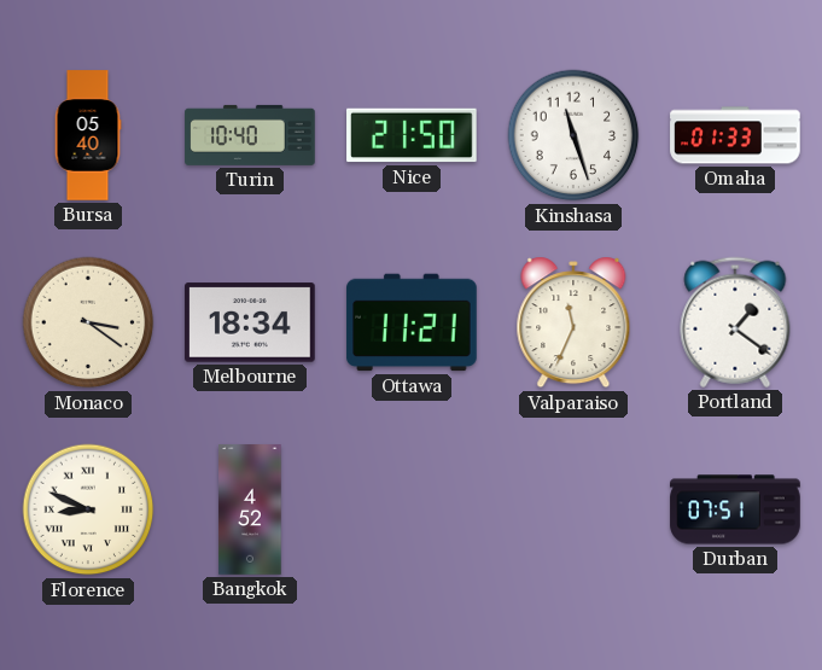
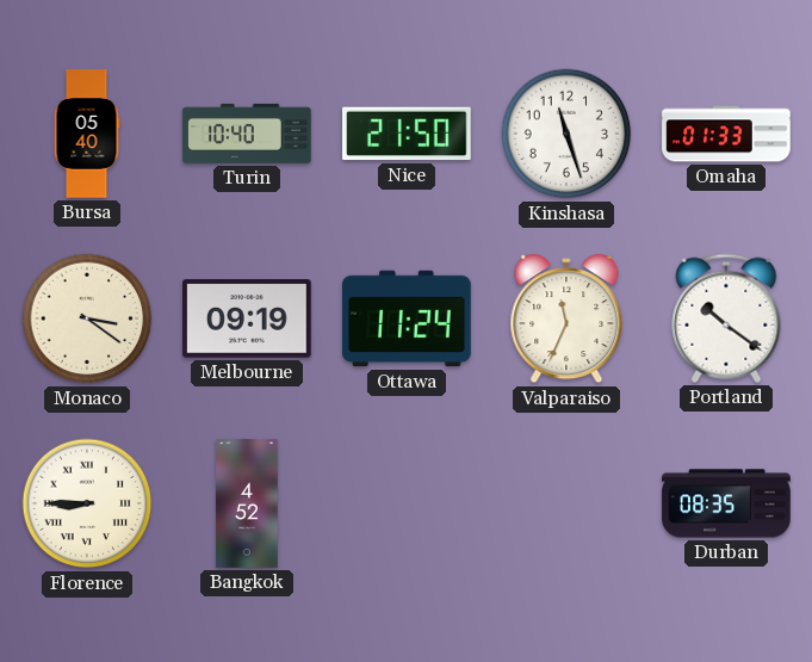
Melbourne: 18:34 -> 09:19 (247, 318)
Ottawa: 11:21 -> 11:24 (407, 318)
Portland: 1:21 -> 10:21 (726, 318)
Florence: 8:49 -> 8:45 (87, 503)
Durban: 07:51 -> 08:35 (726, 503)
